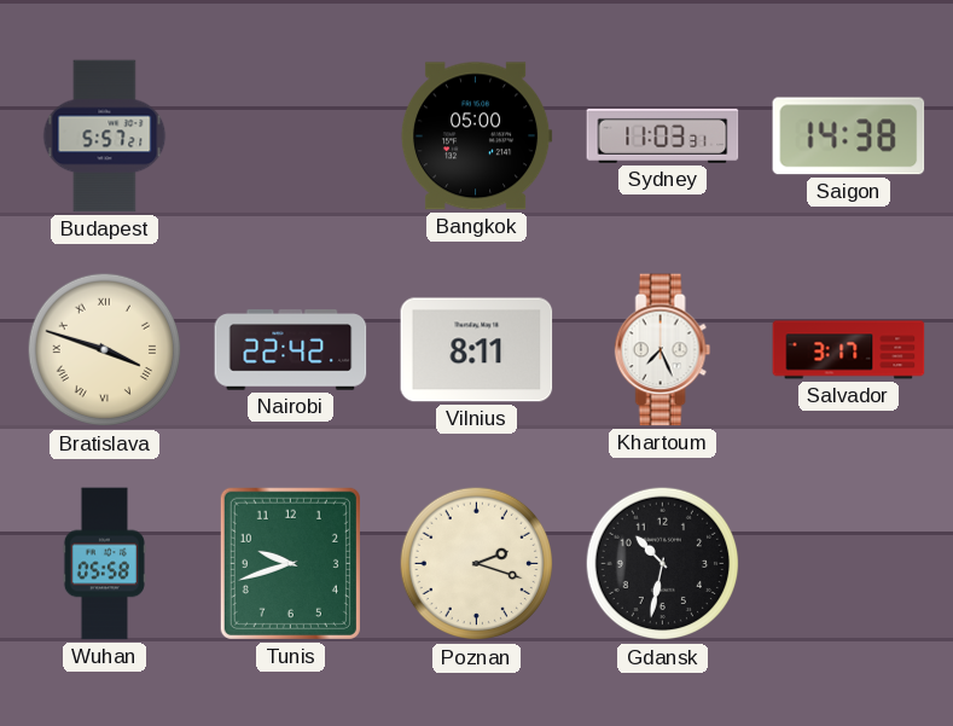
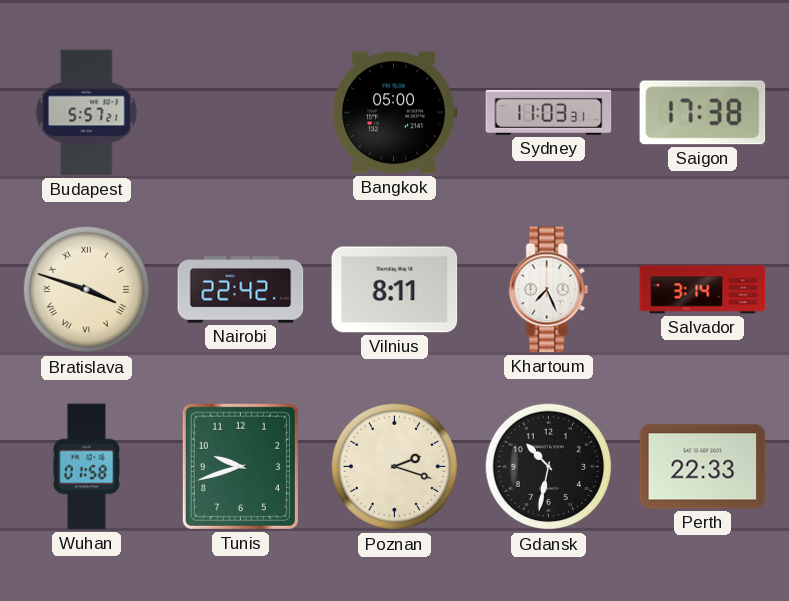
Saigon: 14:38 -> 17:38 (703, 113)
Salvador: 3:17 -> 3:14 (703, 290)
Wuhan: 05:58 -> 01:58 (86, 467)
Perth: none -> 22:33 (703, 467)
